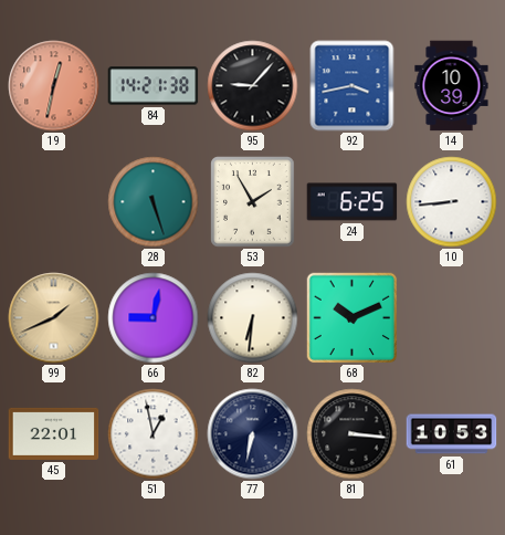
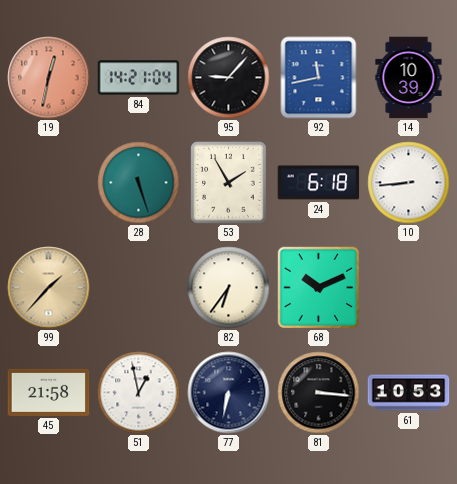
84: 14:21:38 -> 14:21:04 (139, 78)
92: 3:43 -> 11:43 (319, 78)
24: 6:25 -> 6:18 (319, 183)
99: 1:41 -> 1:37 (49, 288)
66: 9:02 -> none (154, 318)
82: 6:31 -> 6:36 (229, 288)
45: 22:01 -> 21:58 (49, 392)
